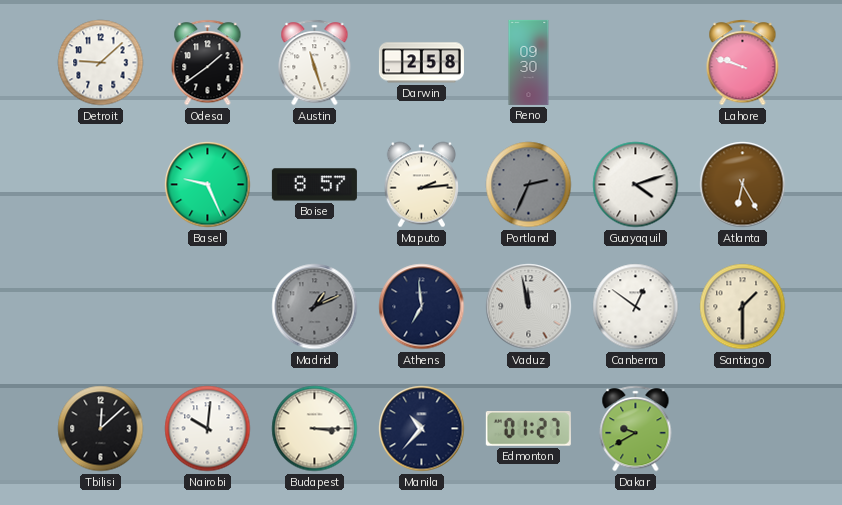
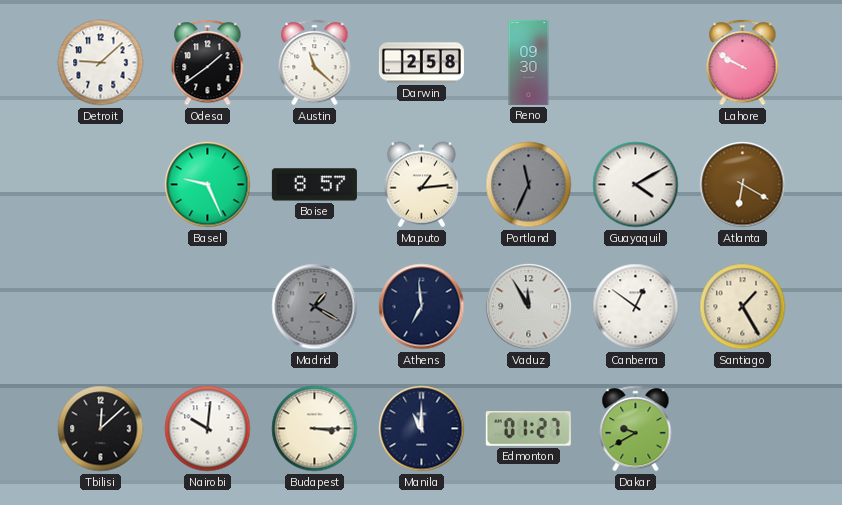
Austin: 11:27 -> 11:22 (315, 63)
Lahore: 9:48 -> 9:50 (743, 63)
Maputo: 2:14 -> 1:14 (421, 185)
Portland: 2:34 -> 11:34 (529, 185)
Guayaquil: 4:12 -> 4:10 (636, 185)
Atlanta: 6:25 -> 6:20 (743, 185)
Madrid: 1:11 -> 1:20 (315, 307)
Vaduz: 11:58 -> 11:55 (529, 307)
Santiago: 1:30 -> 1:25 (743, 307)
Manila: 10:37 -> 11:00 (422, 429)
